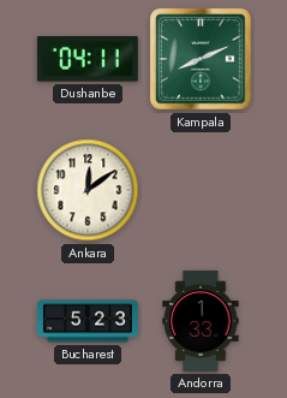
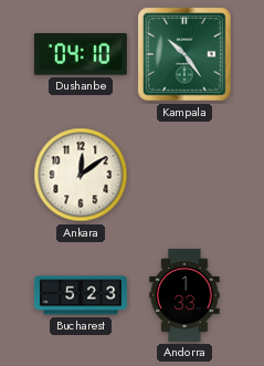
Dushanbe: 04:11 -> 04:10 (81, 54)
Kampala: 8:11 -> 10:24 (184, 54)
